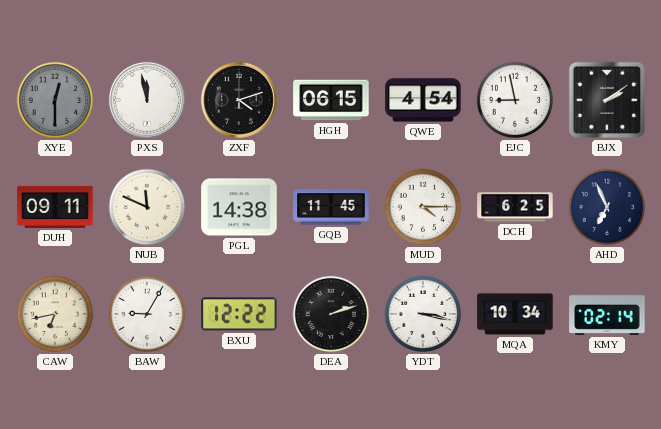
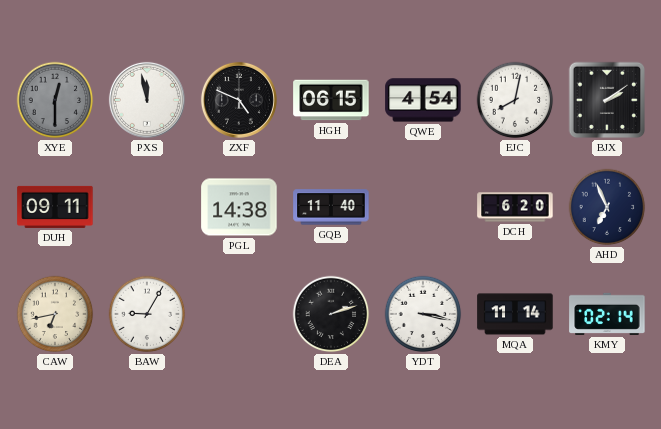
ZXF: 4:12 -> 4:49 (239, 100)
EJC: 8:58 -> 8:02 (515, 100)
NUB: 11:49 -> none (147, 207)
GQB: 11:45 -> 11:40 (331, 207)
MUD: 4:15 -> none (423, 207)
DCH: 6:25 -> 6:20 (515, 207)
BXU: 12:22 -> none (239, 314)
MQA: 10:34 -> 11:14 (515, 314)
